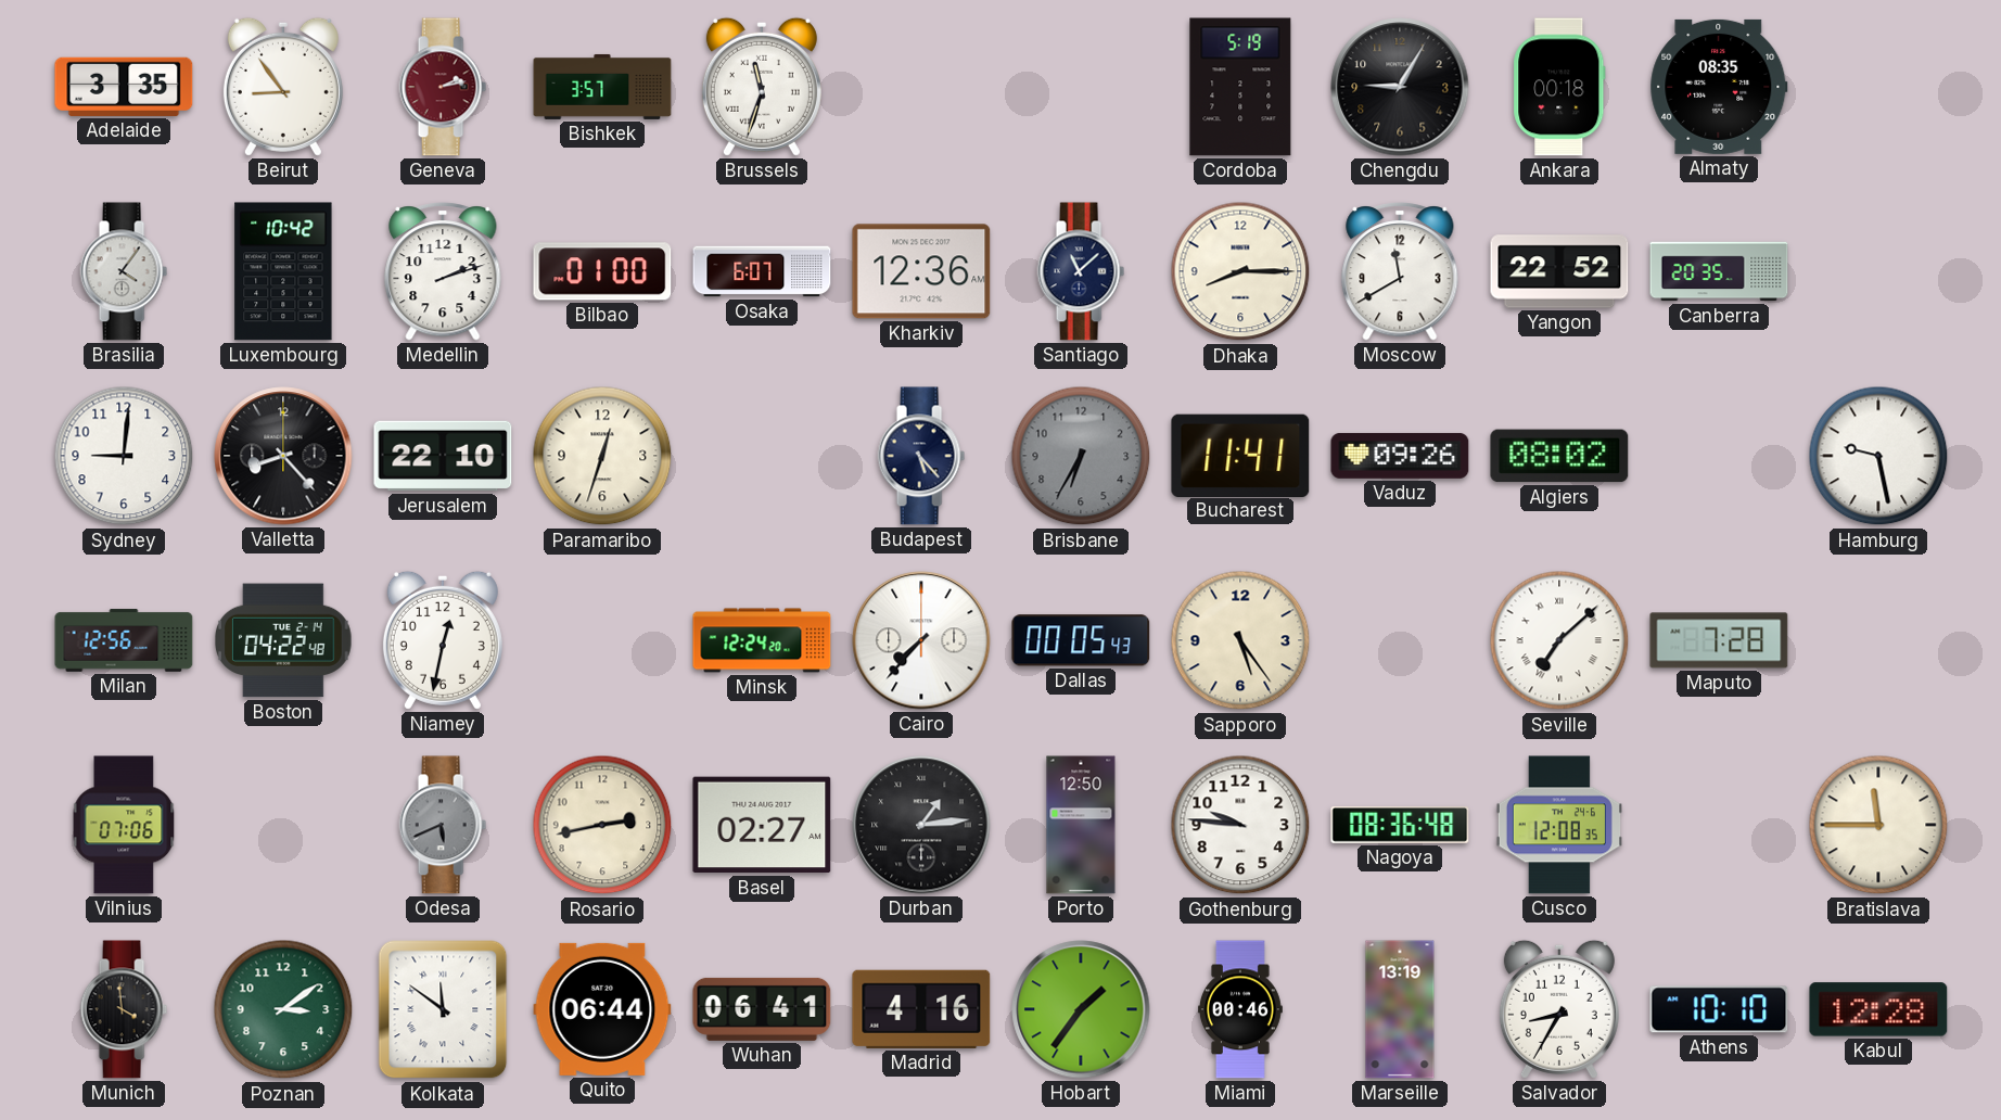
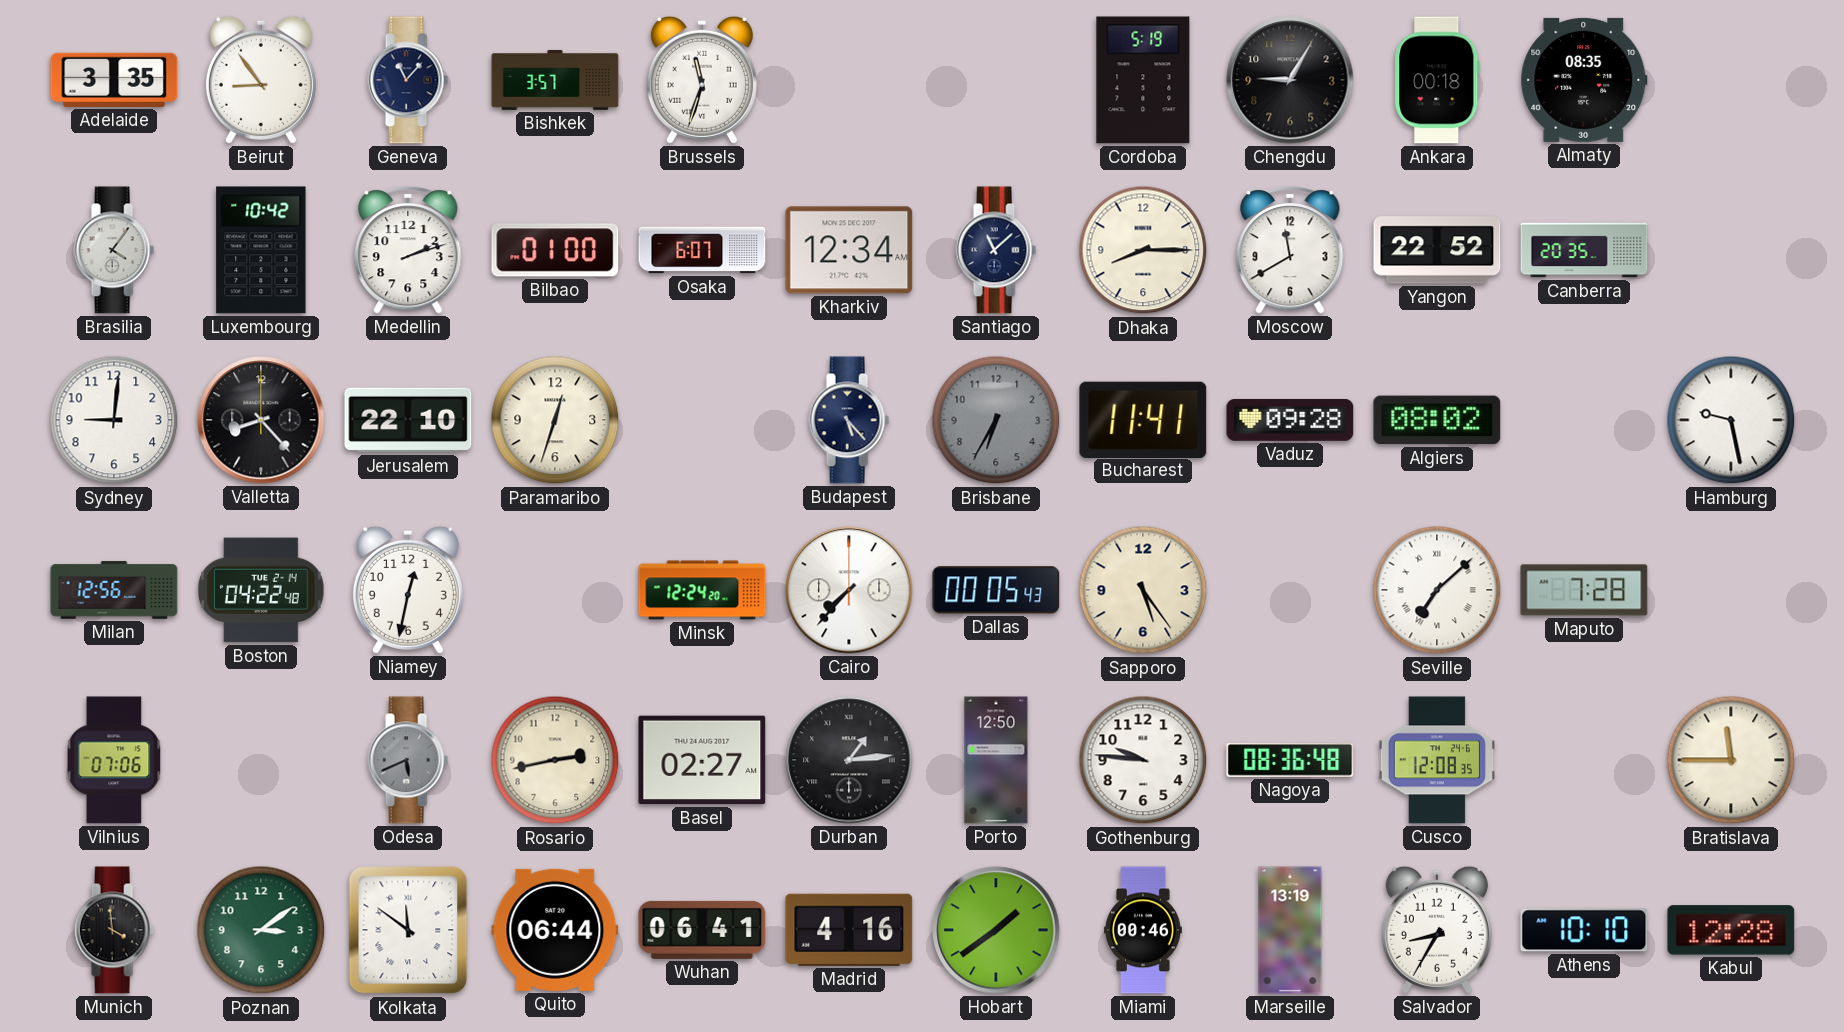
Geneva: 2:13 -> 11:07 (408, 80)
Geneva dial: burgundy -> navy (408, 80)
Kharkiv: 12:36 -> 12:34 (849, 250)
Vaduz: 09:26 -> 09:28 (1290, 420)
Hobart: 1:36 -> 1:39 (996, 930)
